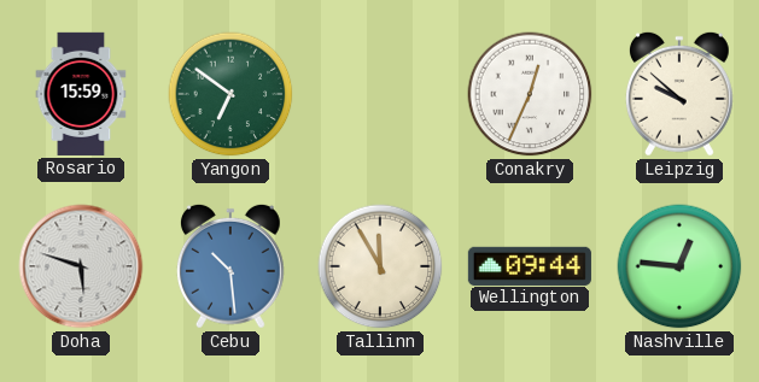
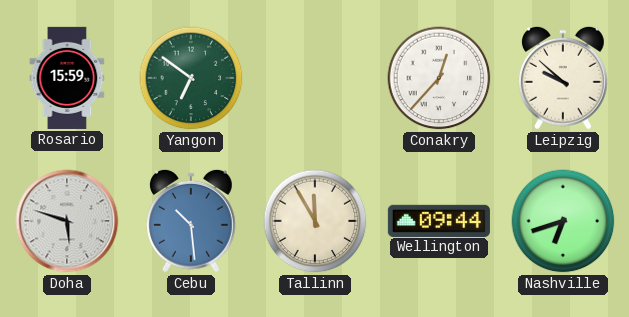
Conakry: 12:34 -> 12:37 (439, 78)
Nashville: 12:46 -> 6:42 (563, 221)
